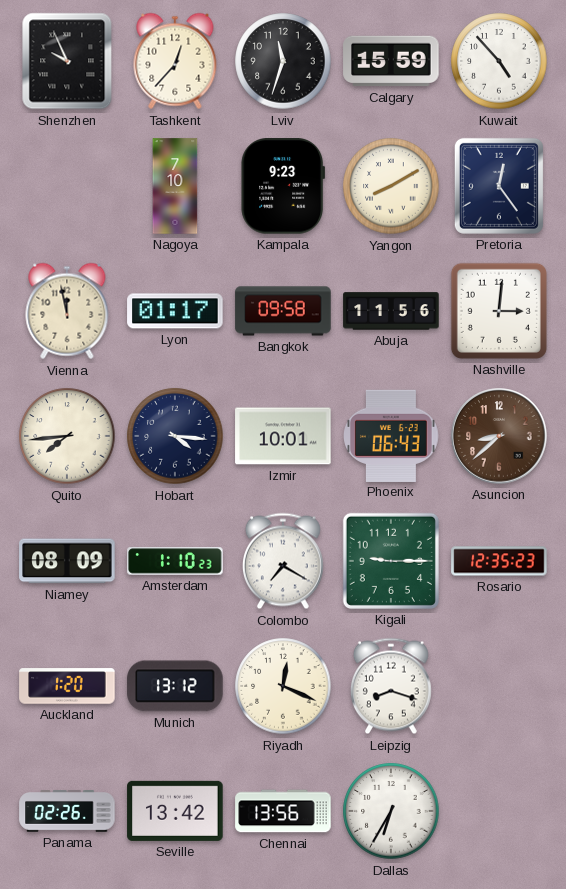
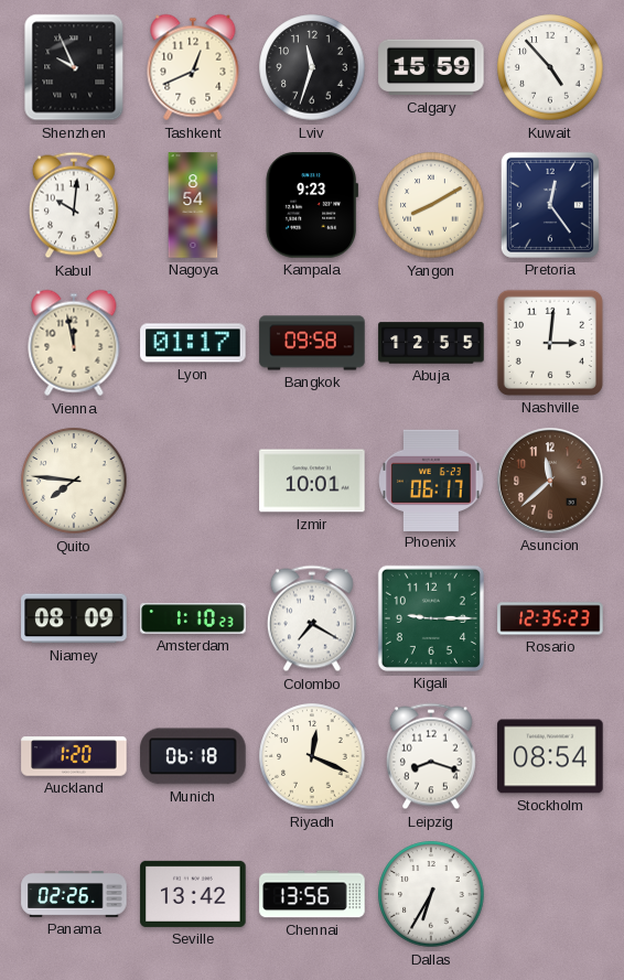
Tashkent: 12:37 -> 12:41 (193, 67)
Kabul: none -> 10:01 (74, 205)
Nagoya: 7:10 -> 8:54 (193, 205)
Abuja: 11:56 -> 12:55 (431, 343)
Quito: 7:44 -> 7:46 (74, 481)
Hobart: 4:16 -> none (175, 436)
Phoenix: 06:43 -> 06:17 (431, 480)
Asuncion: 8:38 -> 11:38 (550, 481)
Munich: 13:12 -> 06:18 (193, 756)
Stockholm: none -> 08:54 (550, 756)
